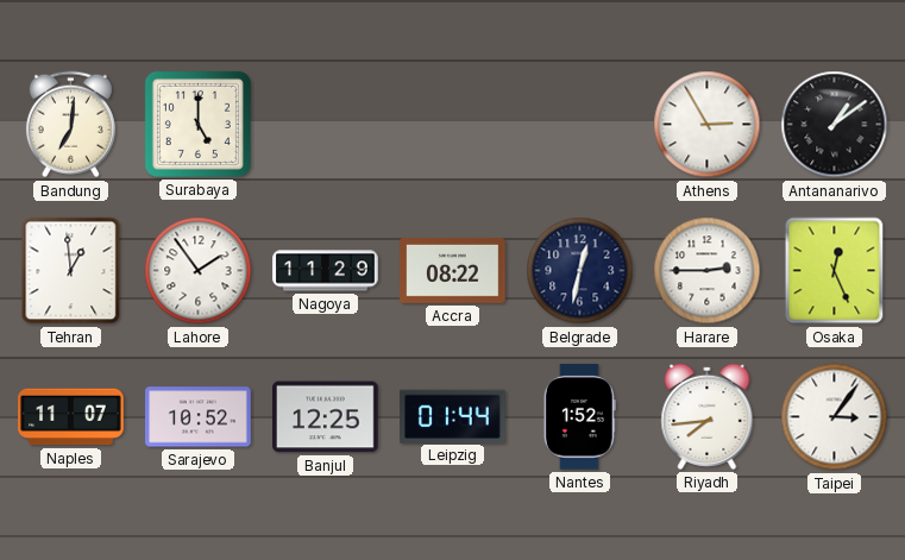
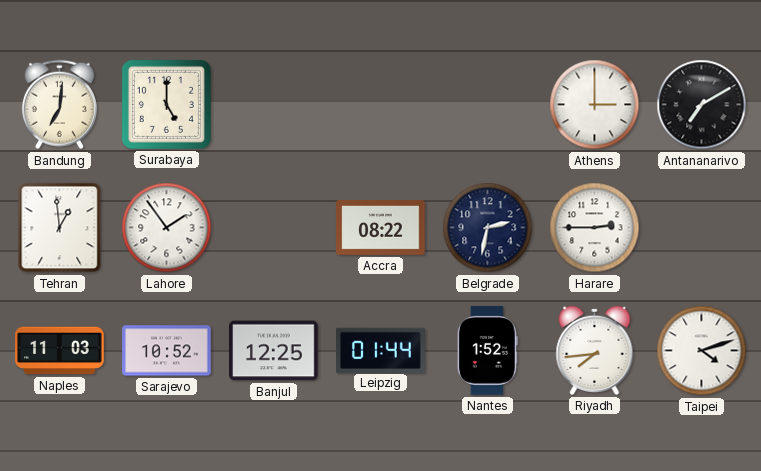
Athens: 2:55 -> 3:00 (595, 105)
Antananarivo: 1:09 -> 7:10 (702, 105)
Nagoya: 11:29 -> none (326, 271)
Belgrade: 12:32 -> 2:32 (488, 228)
Osaka: 12:26 -> none (835, 271)
Naples: 11:07 -> 11:03 (60, 351)
Taipei: 3:06 -> 4:12 (702, 351)
